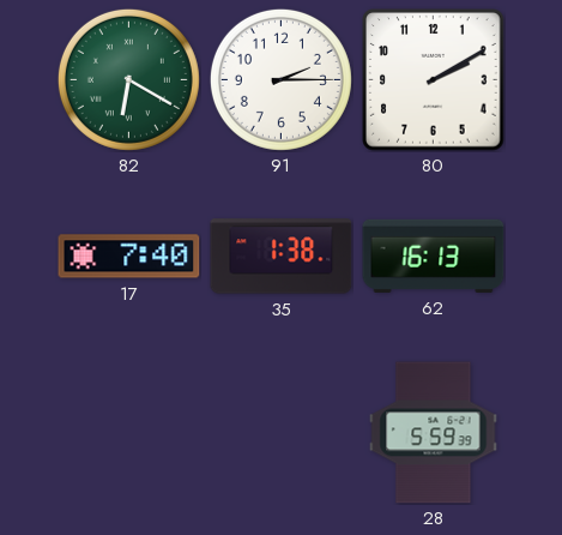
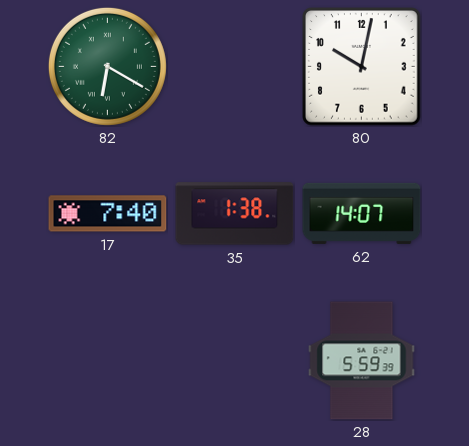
91: 2:15 -> none (280, 79)
80: 2:10 -> 10:02 (362, 67)
62: 16:13 -> 14:07 (362, 213)
